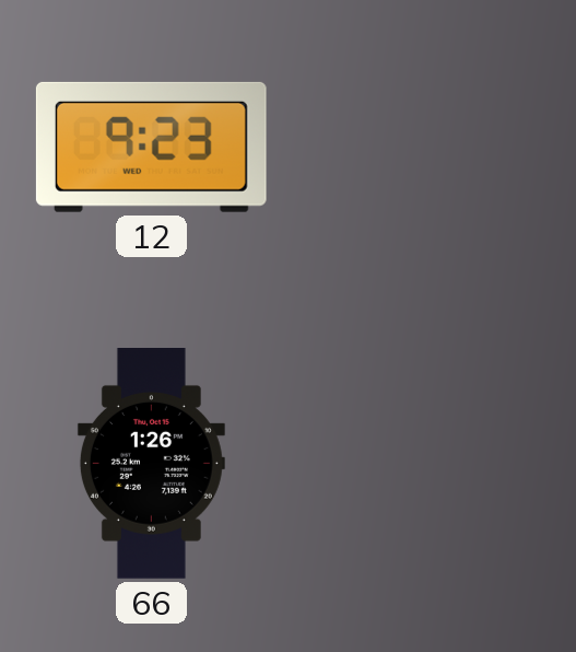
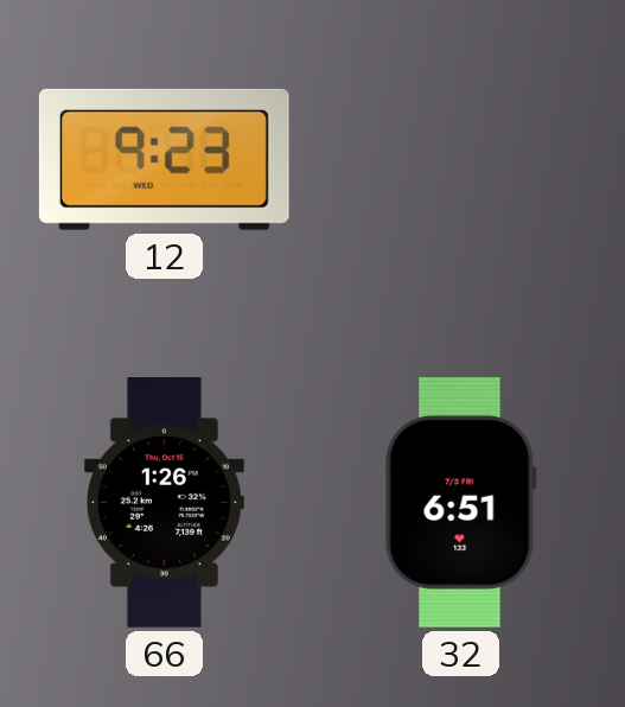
32: none -> 6:51 (460, 502)
